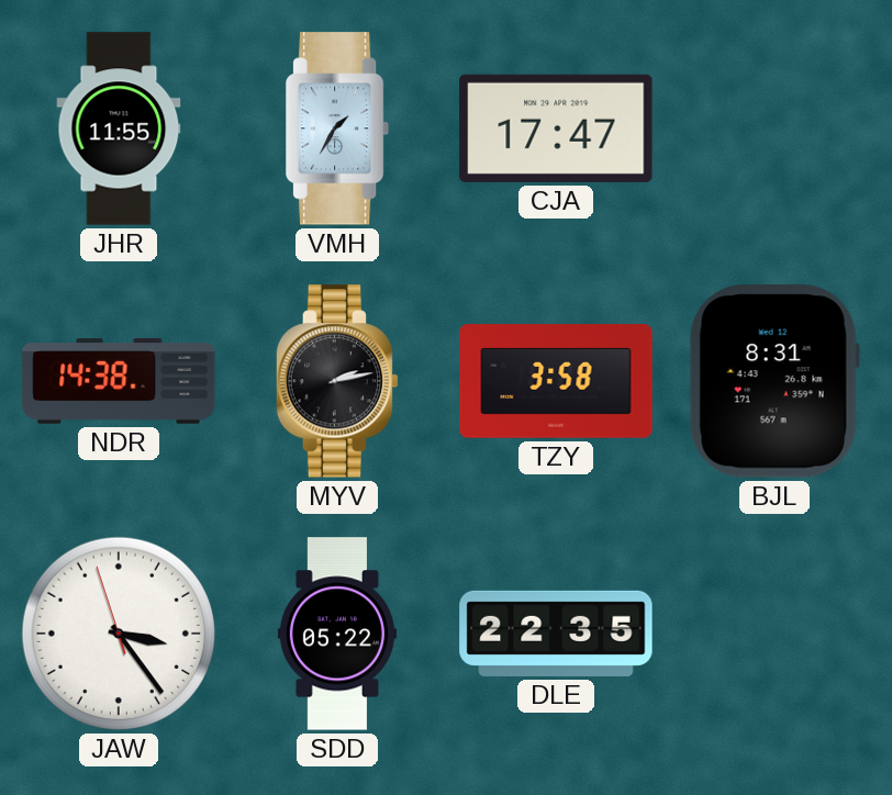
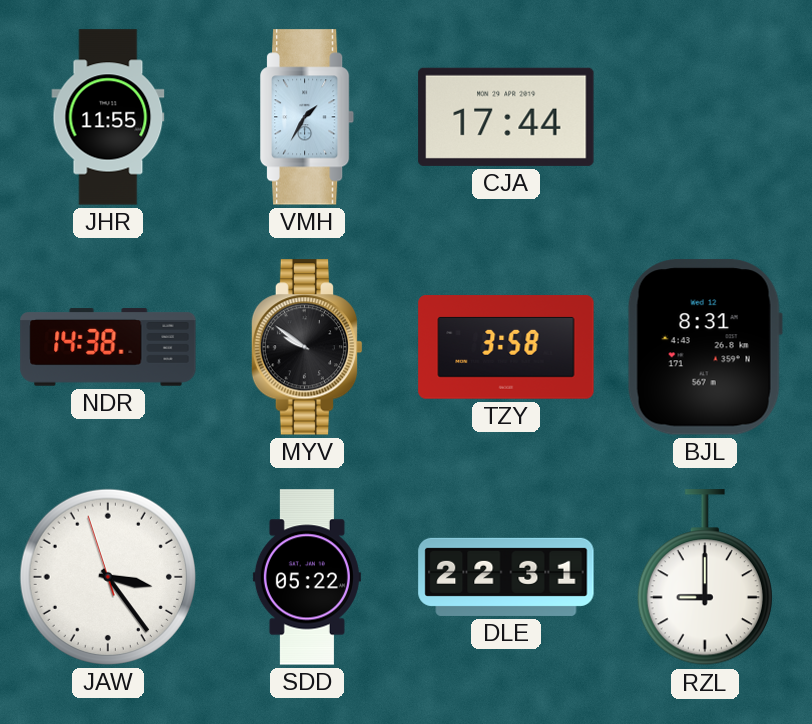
CJA: 17:47 -> 17:44 (506, 117)
MYV: 2:13 -> 9:51 (307, 347)
DLE: 22:35 -> 22:31 (506, 577)
RZL: none -> 9:00 (705, 578)
